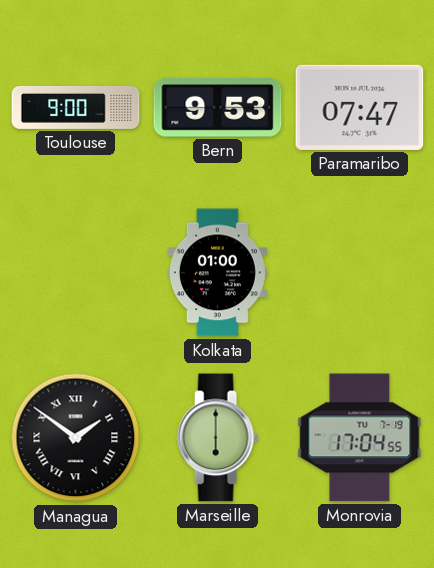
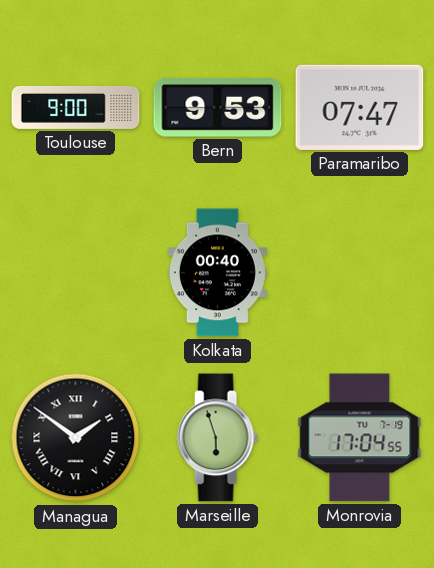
Kolkata: 01:00 -> 00:40 (217, 273)
Marseille: 6:00 -> 5:57 (217, 438)
